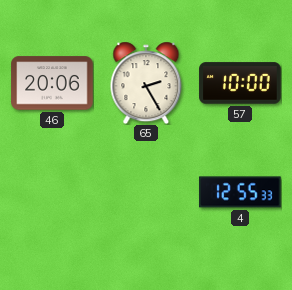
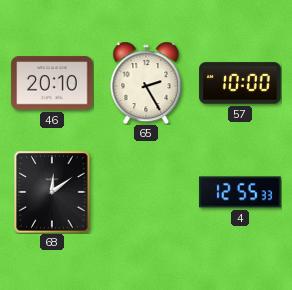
46: 20:06 -> 20:10 (52, 83)
68: none -> 12:09 (52, 192)
